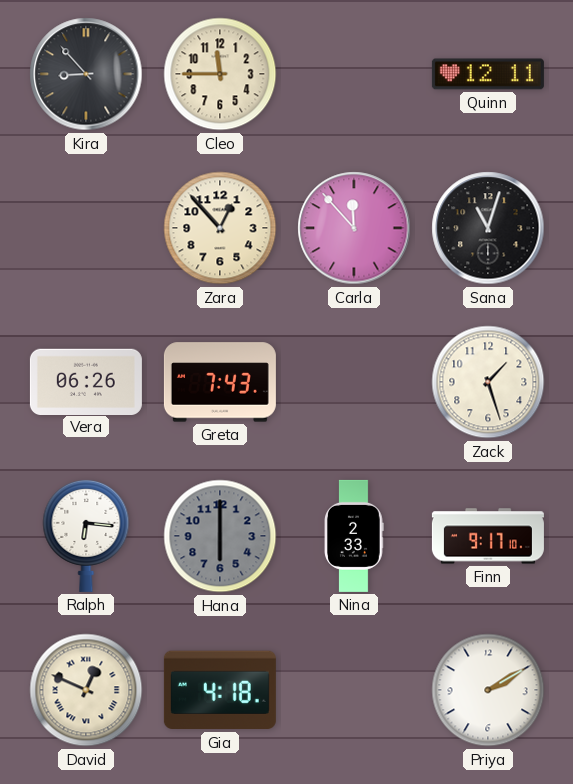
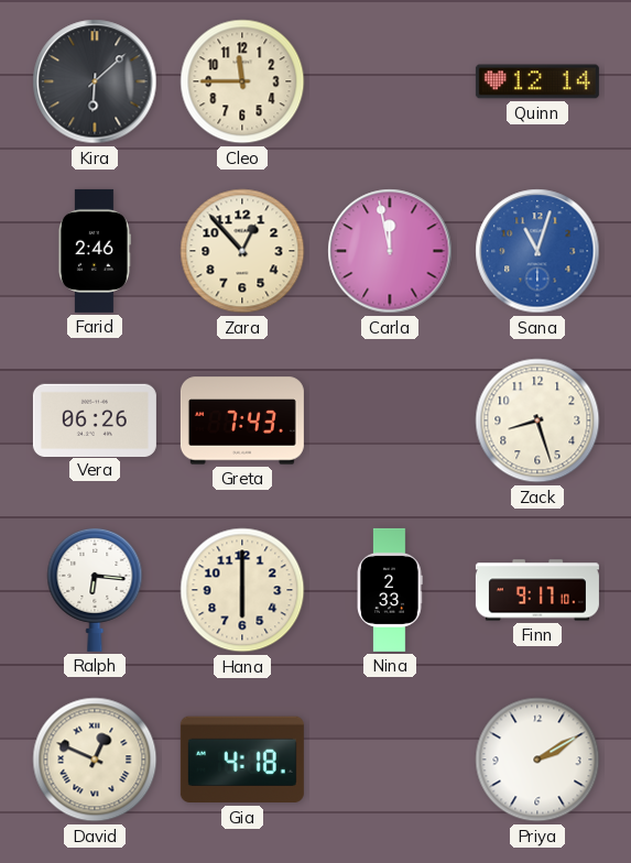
Kira: 8:53 -> 6:08 (95, 81)
Quinn: 12:11 -> 12:14 (537, 81)
Farid: none -> 2:46 (94, 251)
Carla: 11:53 -> 11:58 (390, 251)
Sana dial: black -> blue (537, 251)
Zack: 1:27 -> 8:27 (537, 420)
Hana dial: grey -> cream (242, 590)
